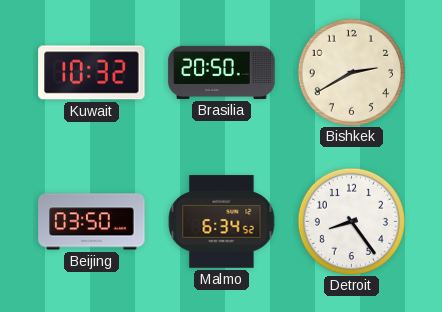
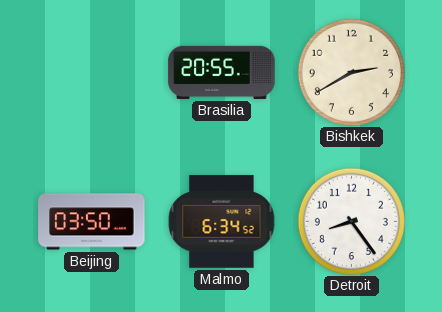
Kuwait: 10:32 -> none (92, 73)
Brasilia: 20:50 -> 20:55 (222, 72)
